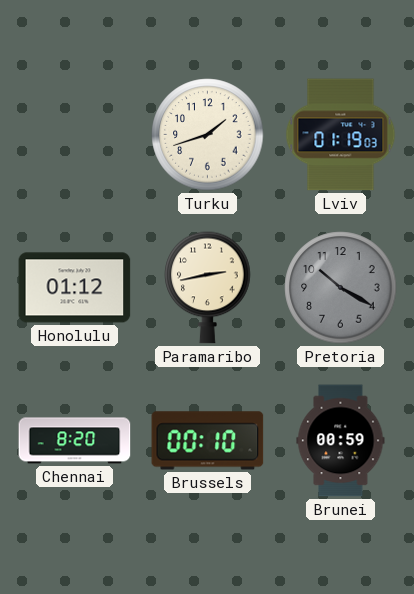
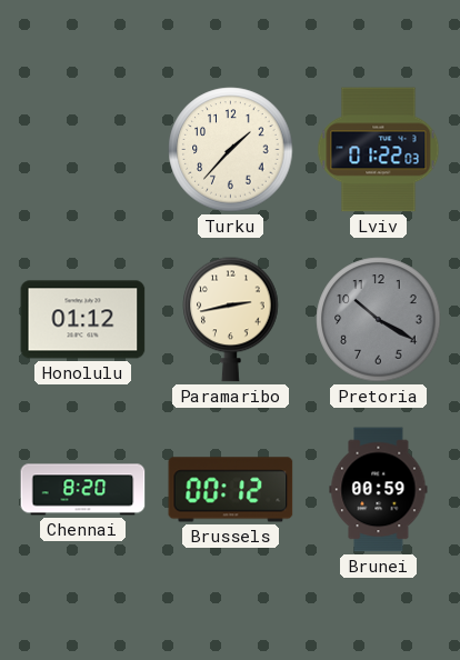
Turku: 1:42 -> 1:37 (231, 150)
Lviv: 01:19 -> 01:22 (379, 150)
Brussels: 00:10 -> 00:12 (231, 490)
